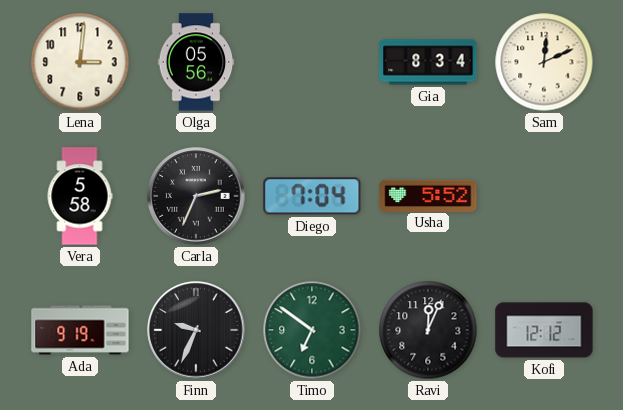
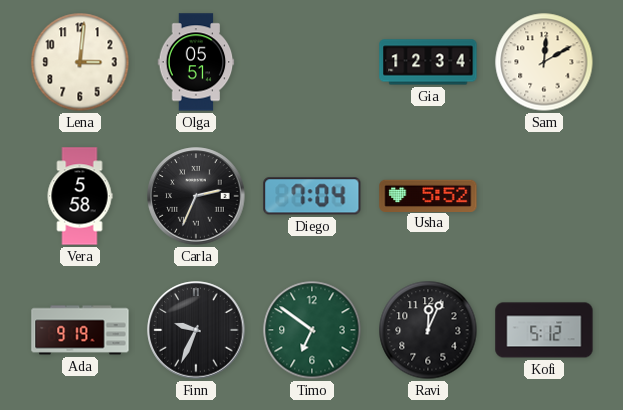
Olga: 05:56 -> 05:51 (196, 62)
Gia: 8:34 -> 12:34 (428, 62)
Sam: 12:11 -> 12:10 (544, 62)
Kofi: 12:12 -> 5:12 (544, 330)
